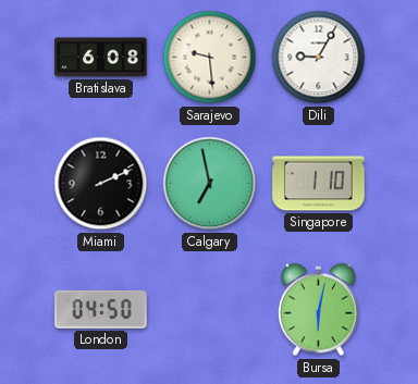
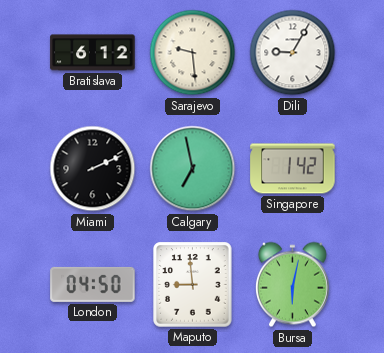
Bratislava: 6:08 -> 6:12 (93, 53)
Singapore: 1:10 -> 1:42 (293, 169)
Maputo: none -> 8:59 (193, 285)
